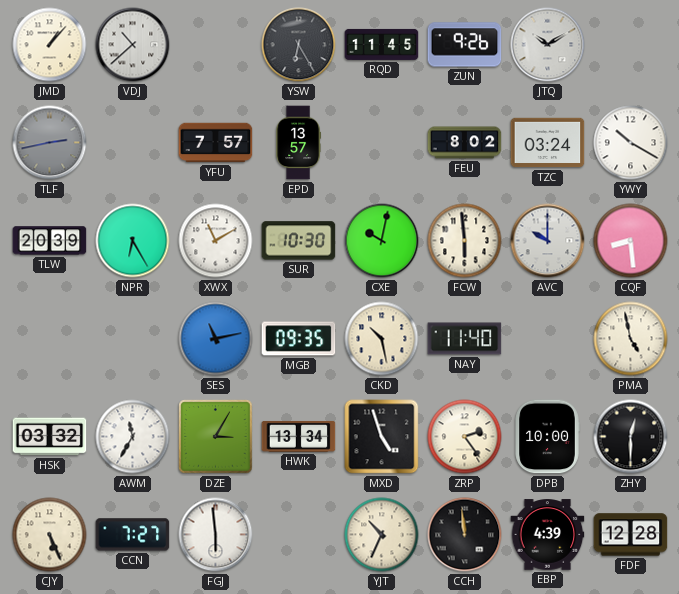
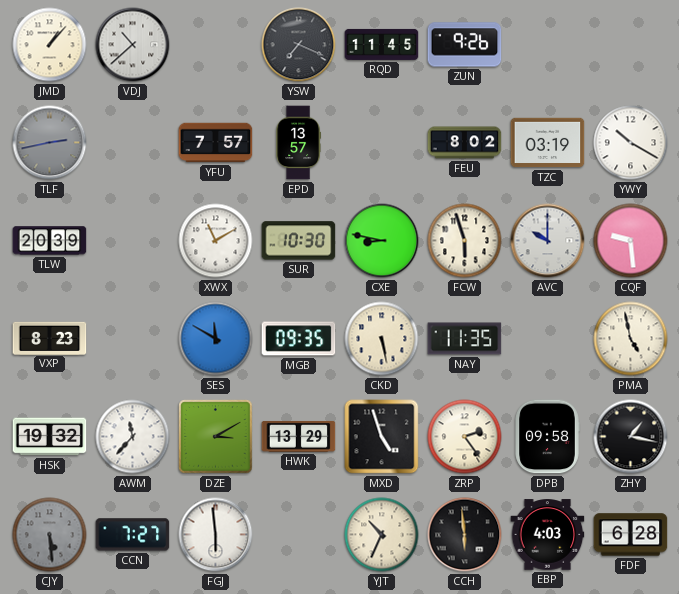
YSW: 6:25 -> 7:19 (299, 45)
JTQ: 10:10 -> none (548, 45)
TZC: 03:24 -> 03:19 (548, 143)
NPR: 6:25 -> none (133, 241)
CXE: 10:02 -> 8:47 (382, 241)
FCW: 5:59 -> 5:57 (465, 241)
CQF: 8:29 -> 9:29 (631, 241)
VXP: none -> 8:23 (50, 338)
SES: 11:13 -> 11:50 (216, 339)
CKD: 10:28 -> 5:28 (382, 339)
NAY: 11:40 -> 11:35 (465, 339)
HSK: 03:32 -> 19:32 (50, 437)
AWM: 11:35 -> 11:37 (133, 437)
DZE: 3:05 -> 3:10 (216, 437)
HWK: 13:34 -> 13:29 (299, 436)
DPB: 10:00 -> 09:58 (547, 437)
ZHY: 12:30 -> 1:17 (631, 437)
CJY: 5:26 -> 5:29 (50, 535)
CJY dial: cream -> grey (50, 535)
CCH: 11:59 -> 5:59 (465, 535)
EBP: 4:39 -> 4:03 (548, 535)
FDF: 12:28 -> 6:28 (631, 535)
